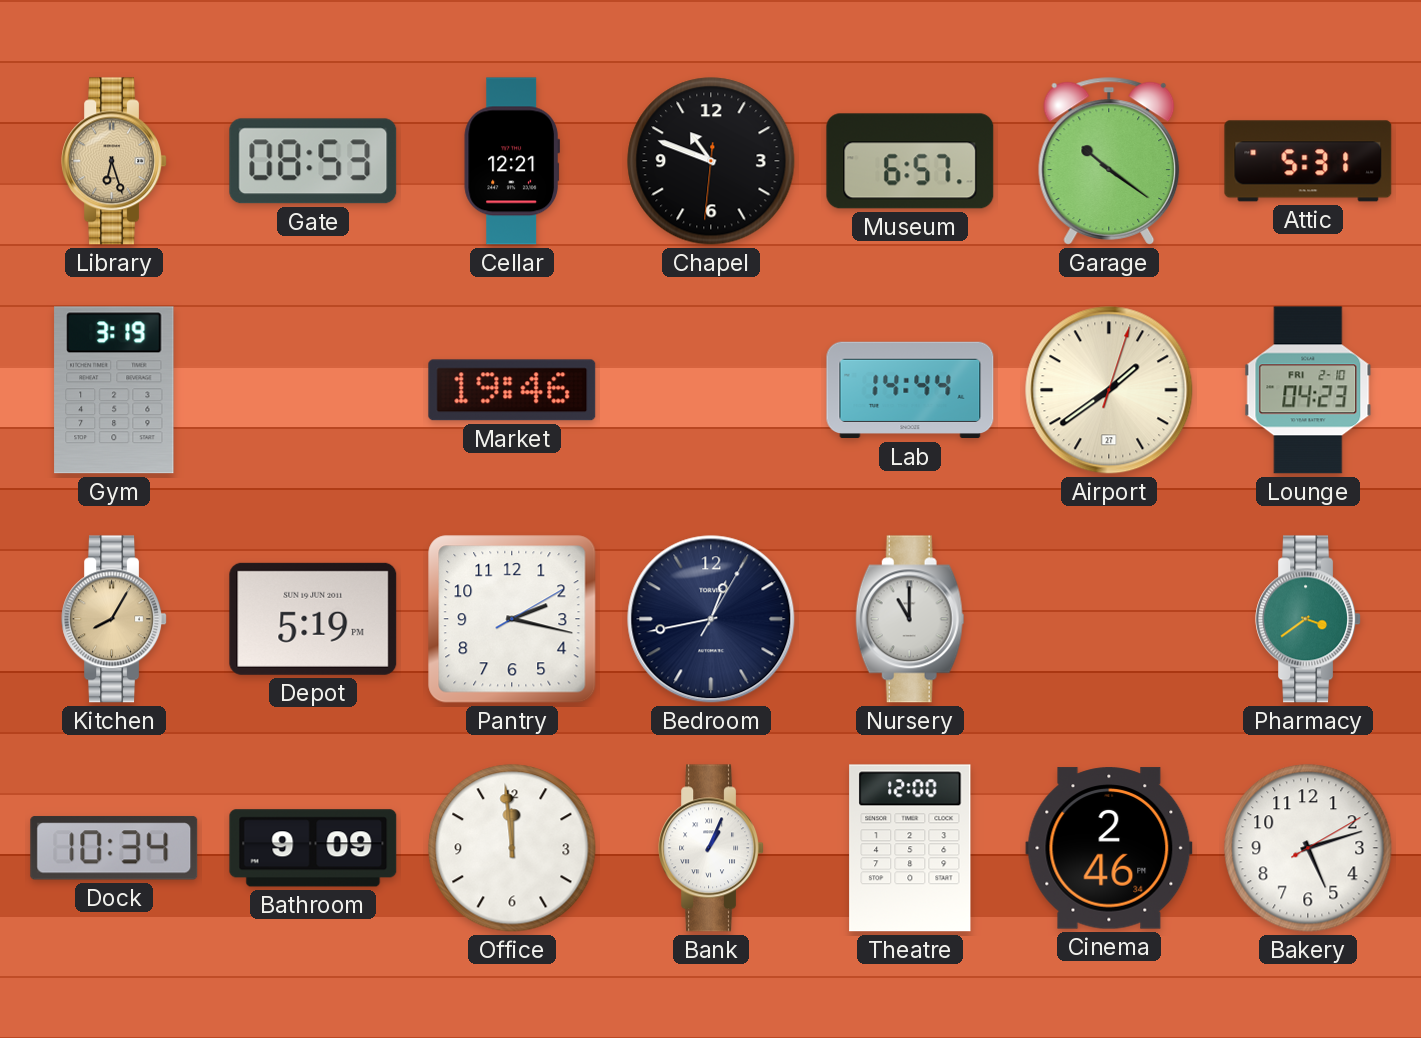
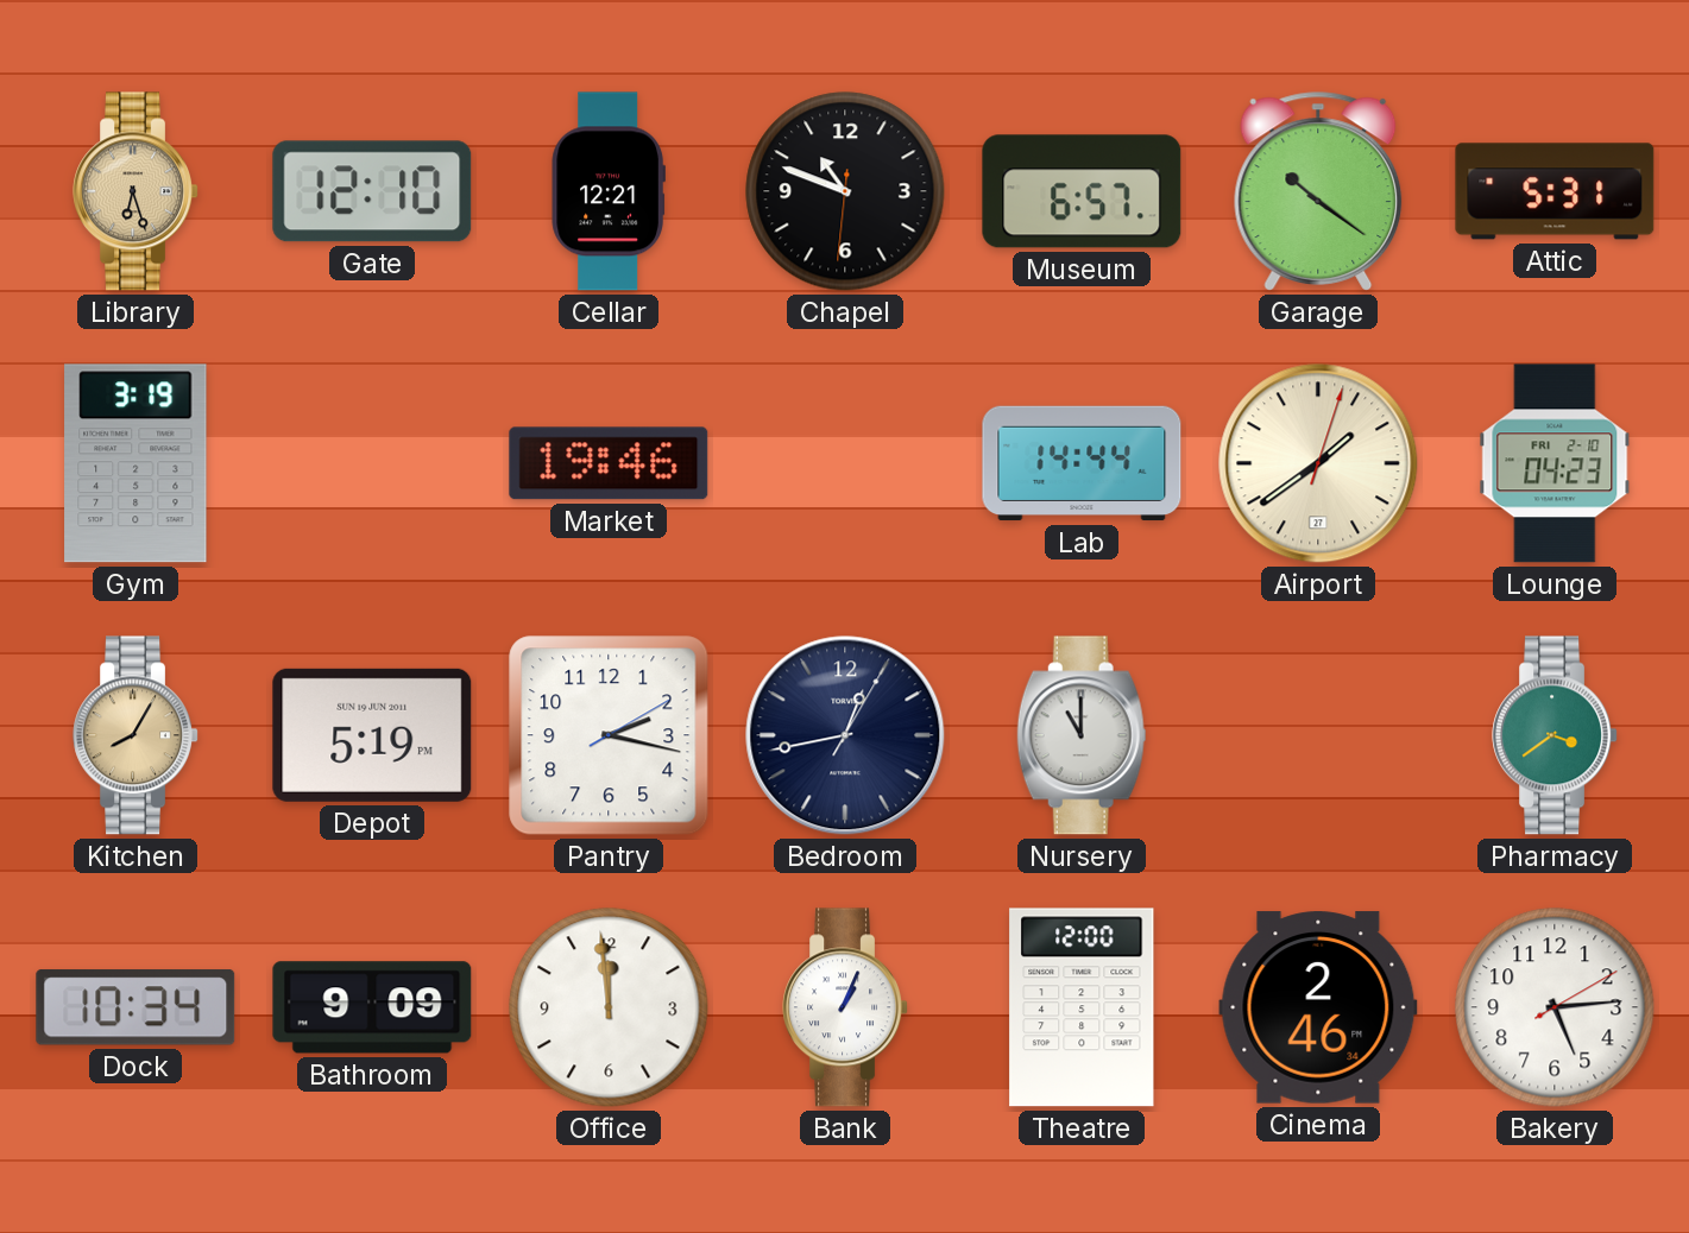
Gate: 08:53 -> 12:10 (372, 191)
Bakery: 5:12 -> 5:14 (1555, 1007)
